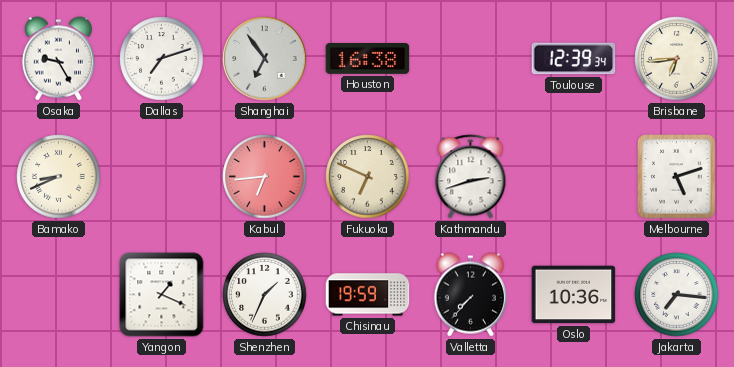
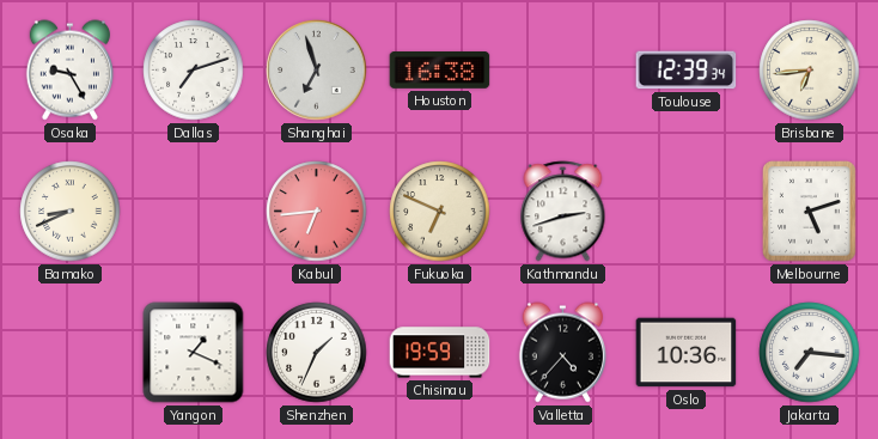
Shanghai: 6:54 -> 6:57 (317, 71)
Valletta: 7:37 -> 4:37 (562, 353)
